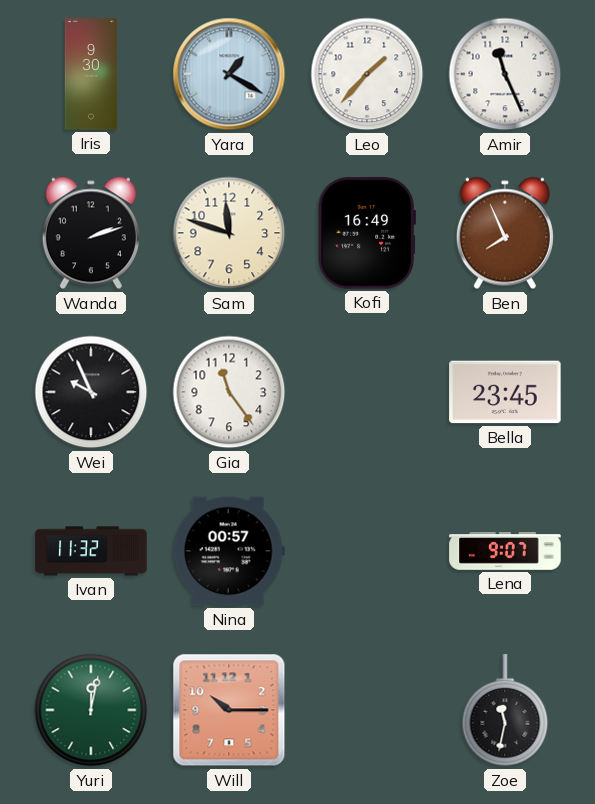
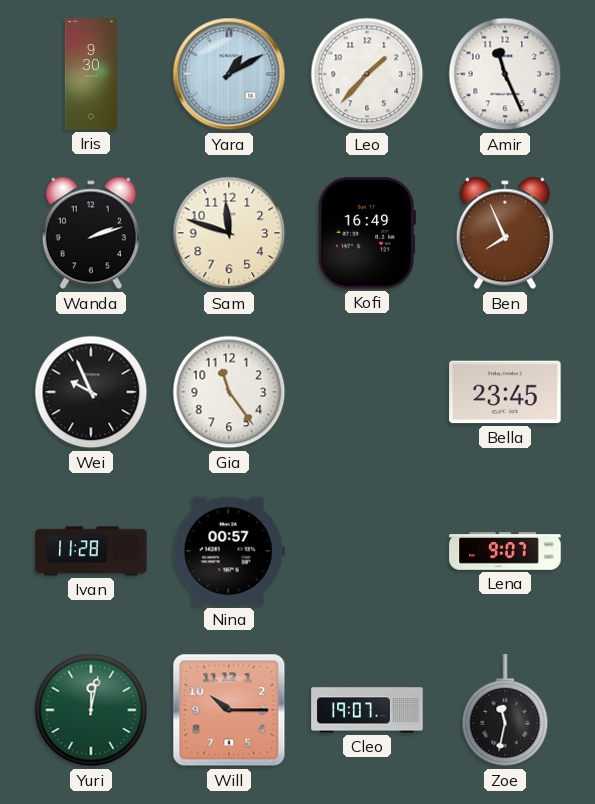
Yara: 1:20 -> 1:10 (229, 74)
Ivan: 11:32 -> 11:28 (91, 551)
Cleo: none -> 19:07 (367, 710)
